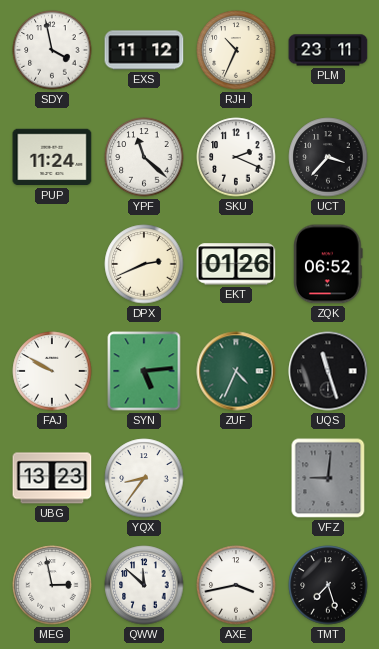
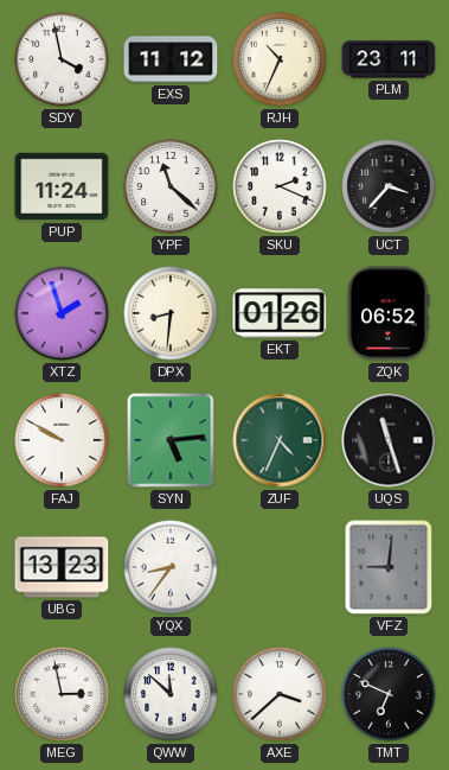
XTZ: none -> 1:57 (62, 313)
DPX: 2:41 -> 8:31 (171, 313)
AXE: 3:43 -> 3:38 (280, 694)
TMT: 7:27 -> 6:49 (389, 694)
